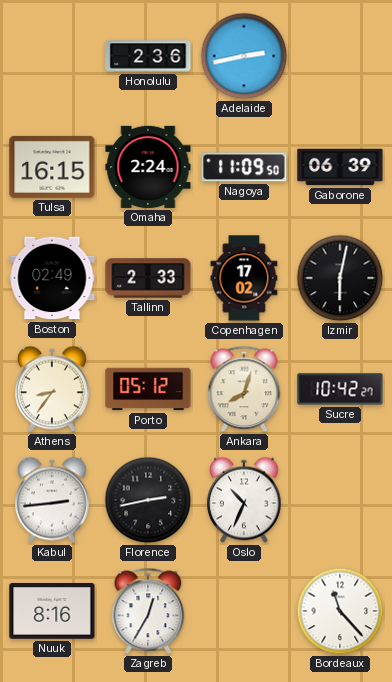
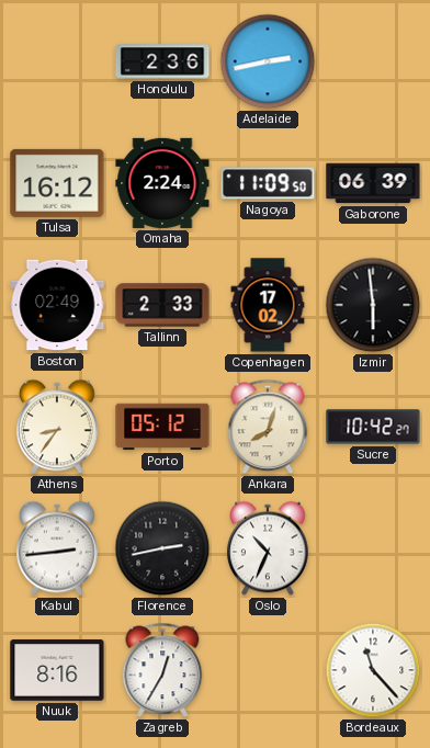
Tulsa: 16:15 -> 16:12 (57, 183)
Izmir: 6:02 -> 5:59 (373, 305)
